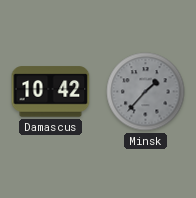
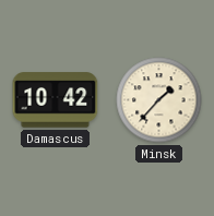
Minsk dial: grey -> cream (159, 100)
